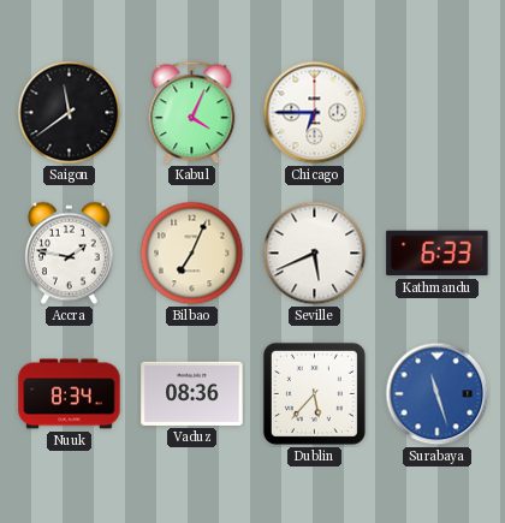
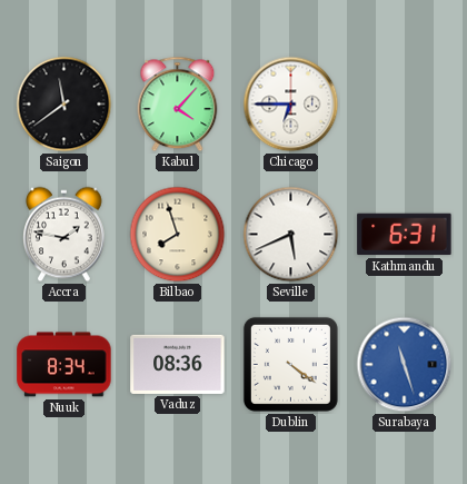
Kabul: 4:04 -> 4:07 (178, 105)
Bilbao: 7:04 -> 7:57 (178, 235)
Kathmandu: 6:33 -> 6:31 (405, 235)
Dublin: 5:37 -> 4:21 (290, 364)
